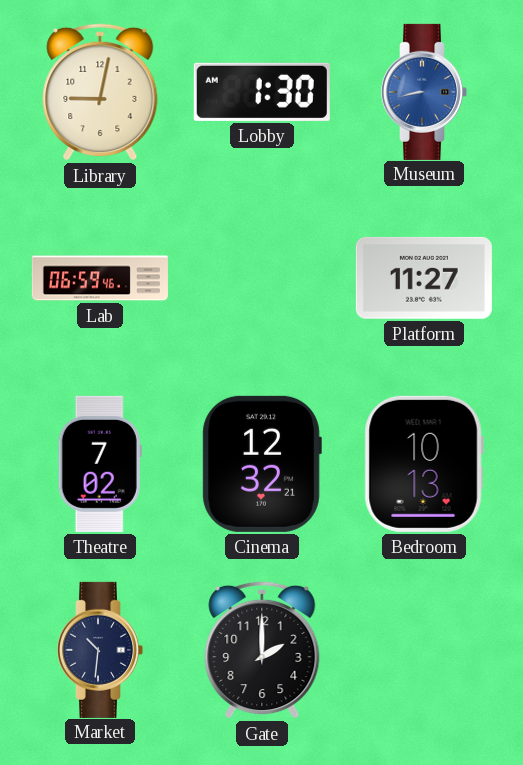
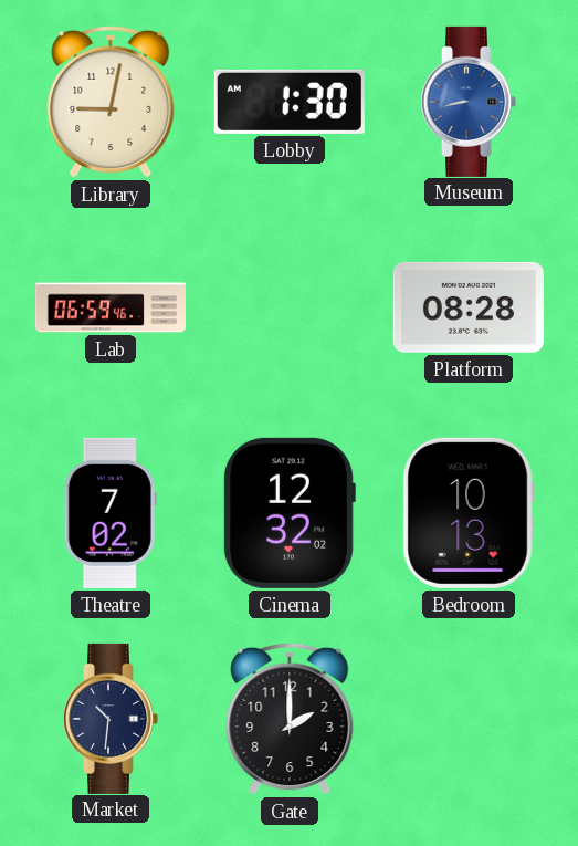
Platform: 11:27 -> 08:28 (469, 307)
Cinema: 12:32:21 -> 12:32:02 (290, 513)
